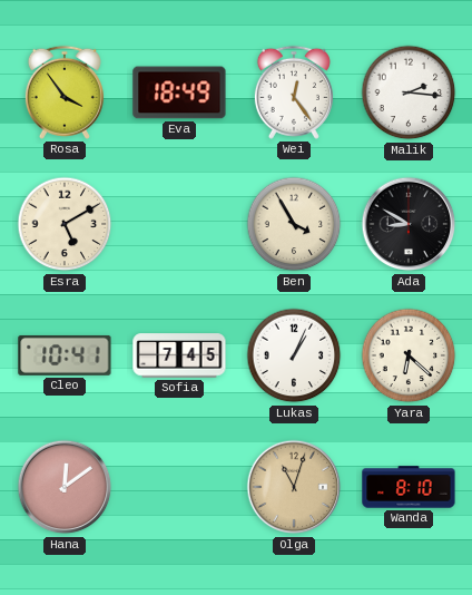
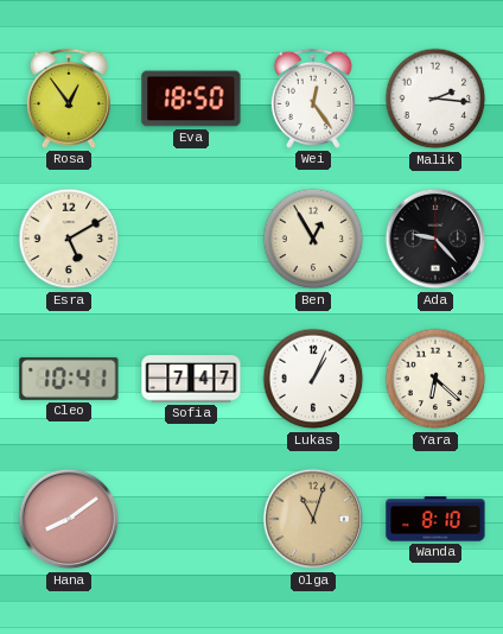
Rosa: 3:54 -> 12:54 (69, 99)
Eva: 18:49 -> 18:50 (191, 99)
Ben: 3:55 -> 12:55 (313, 239)
Ada: 8:50 -> 9:23 (435, 239)
Sofia: 7:45 -> 7:47 (191, 379)
Hana: 12:09 -> 8:09 (69, 519)
